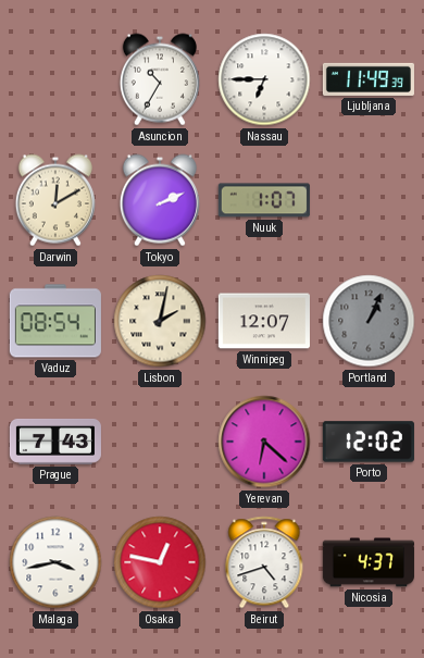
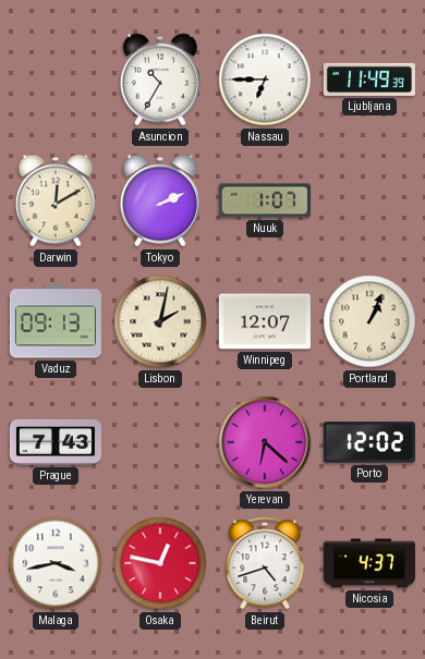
Vaduz: 08:54 -> 09:13 (56, 321)
Portland dial: grey -> cream (369, 321)
